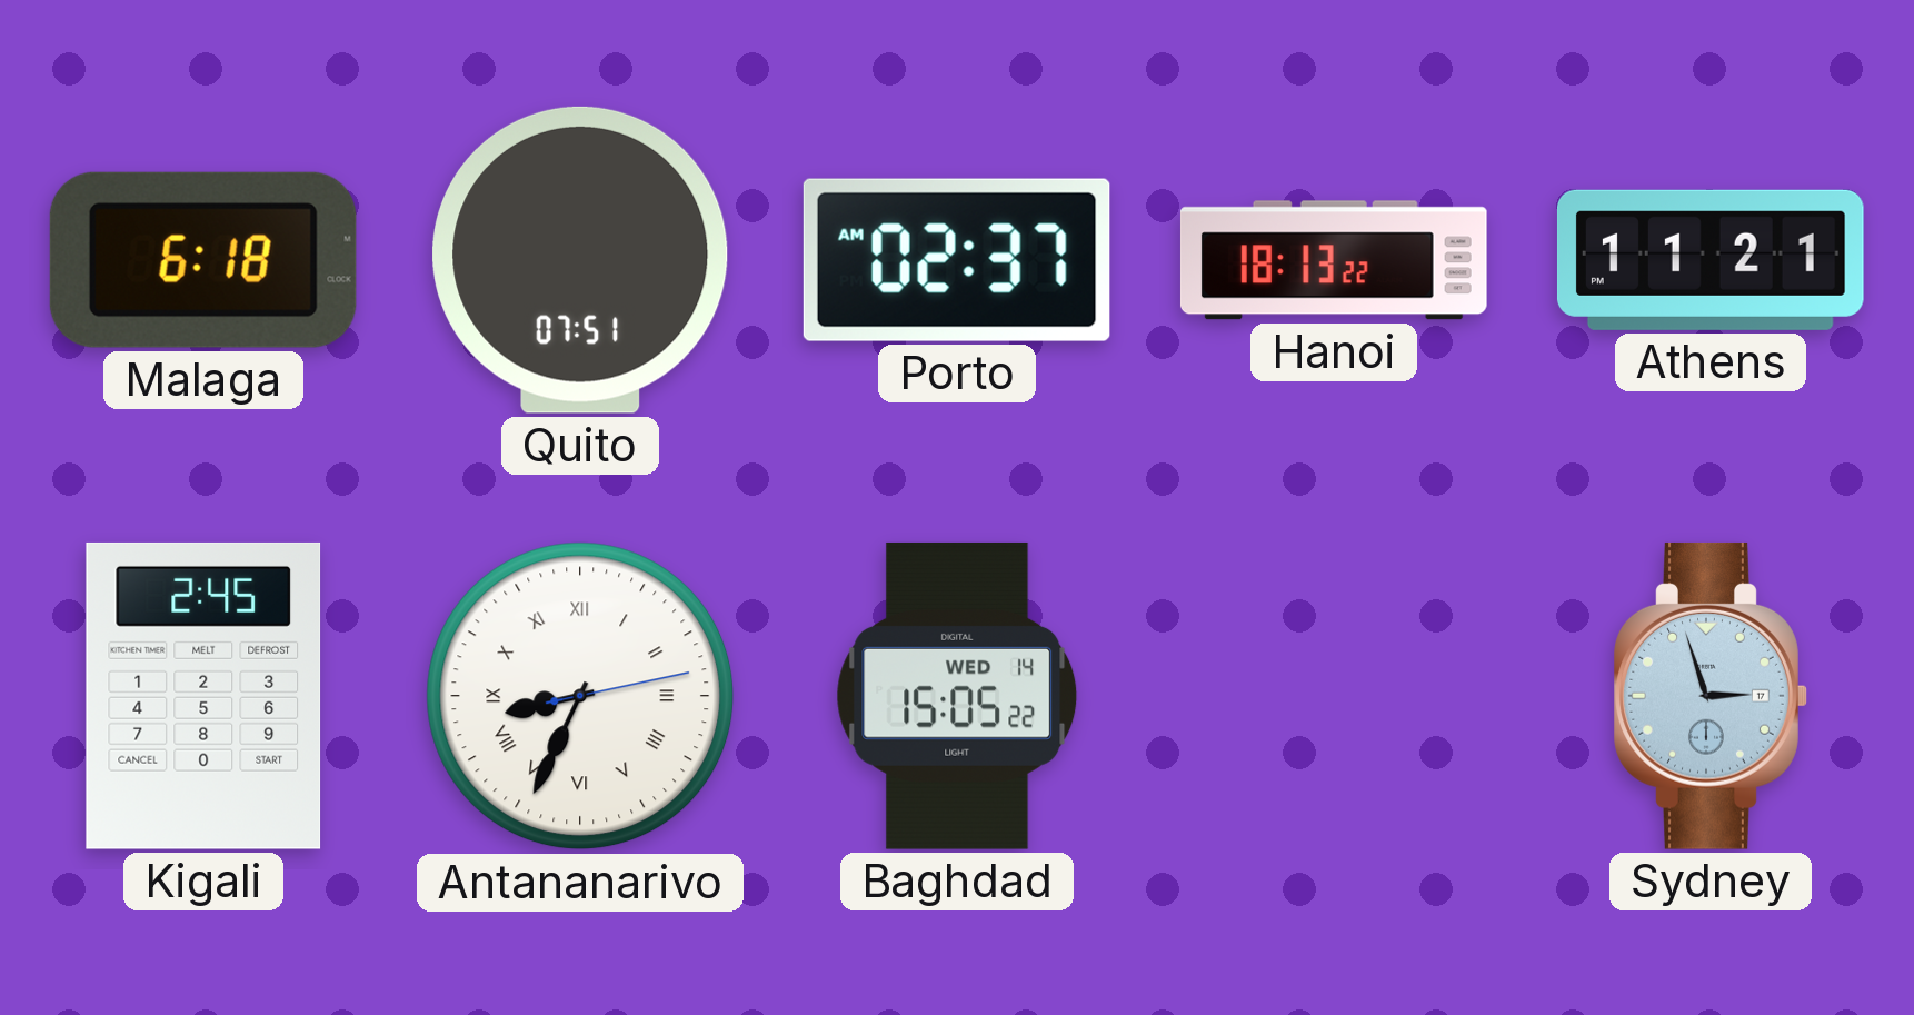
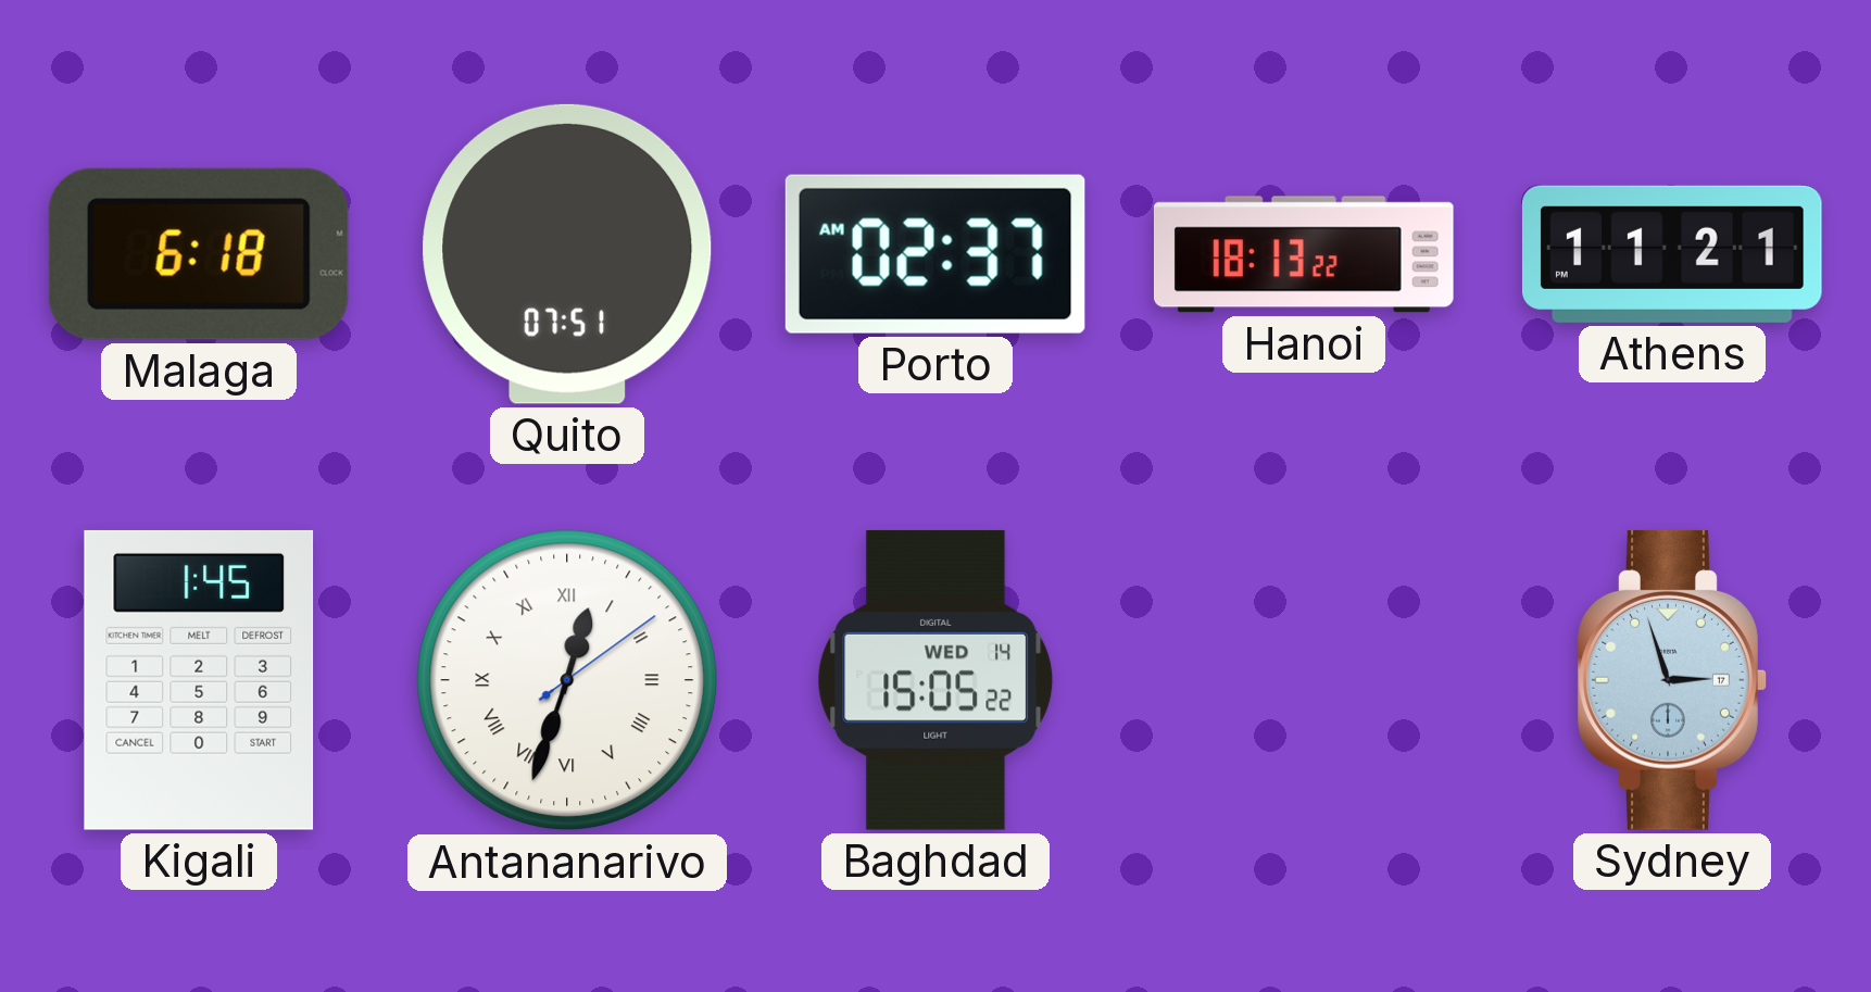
Kigali: 2:45 -> 1:45 (199, 680)
Antananarivo: 8:34 -> 12:33 (567, 680)
